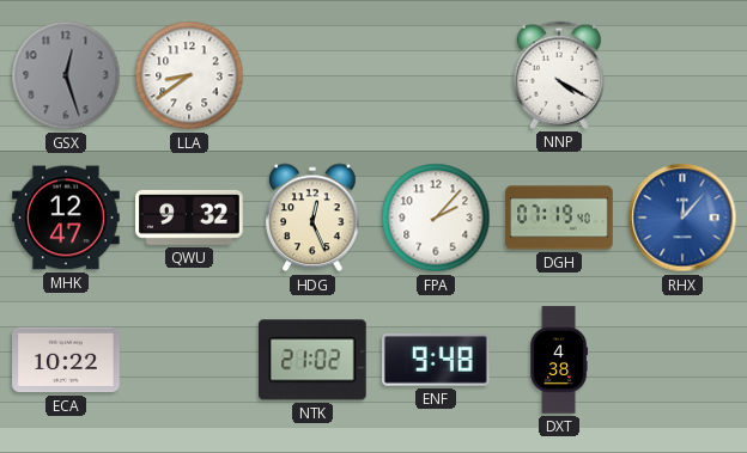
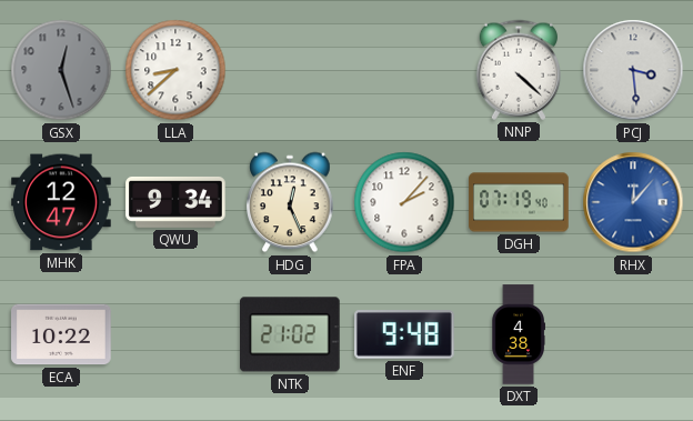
LLA: 8:39 -> 8:38 (175, 70)
NNP: 4:20 -> 4:22 (518, 70)
PCJ: none -> 3:29 (633, 70)
QWU: 9:32 -> 9:34 (175, 202)
